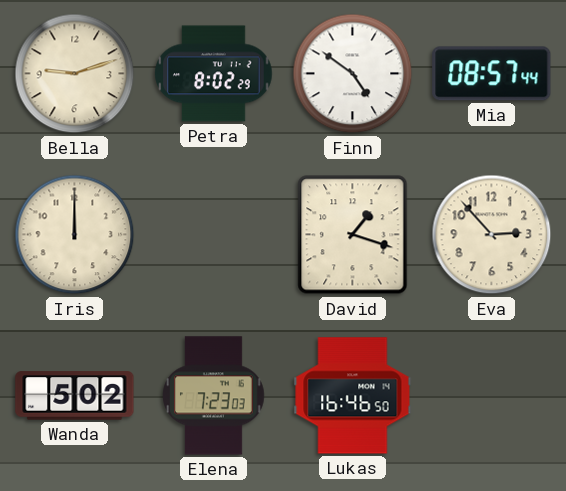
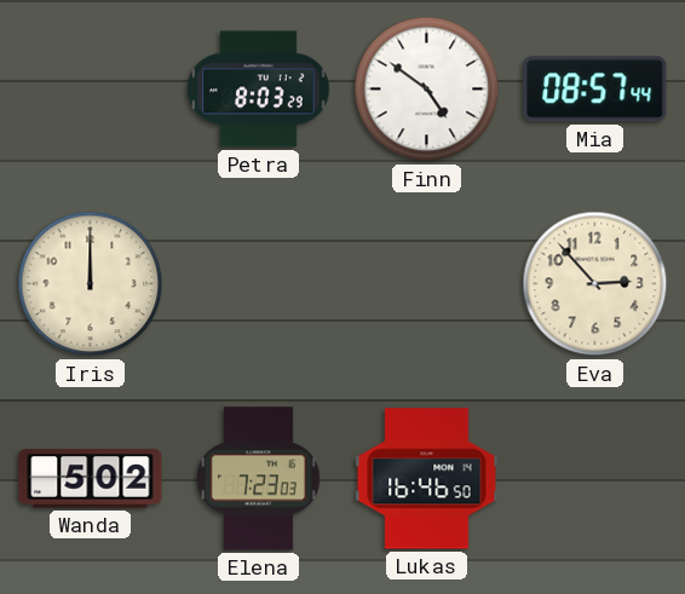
Bella: 9:12 -> none (75, 74)
Petra: 8:02 -> 8:03 (259, 90)
David: 1:18 -> none (353, 235)
